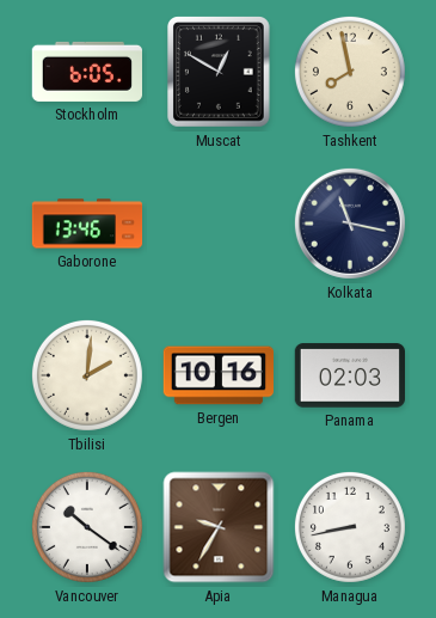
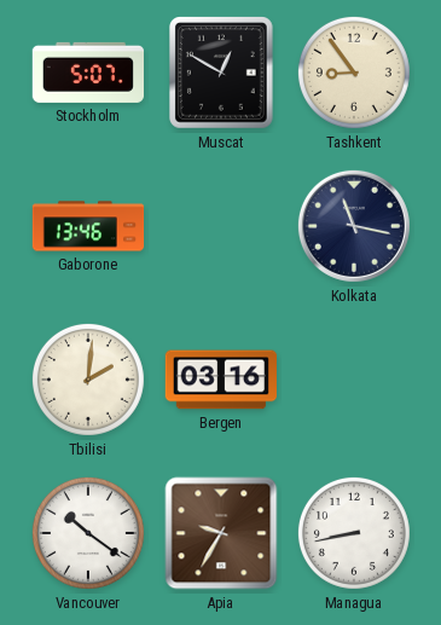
Stockholm: 6:05 -> 5:07 (87, 73)
Tashkent: 7:58 -> 8:54 (354, 73)
Bergen: 10:16 -> 03:16 (220, 380)
Panama: 02:03 -> none (349, 375)
